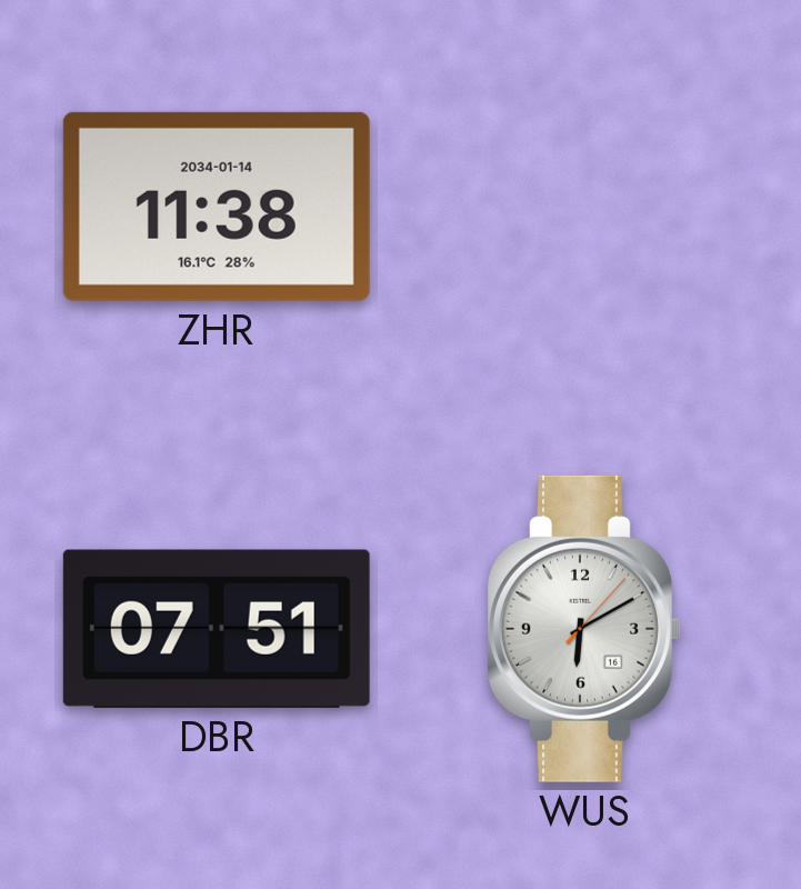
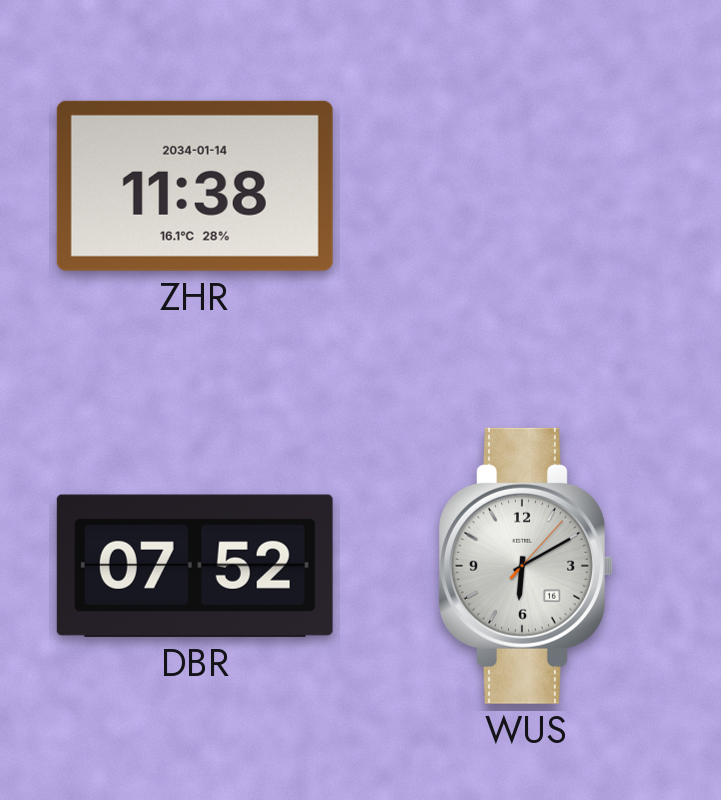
DBR: 07:51 -> 07:52 (195, 566)
